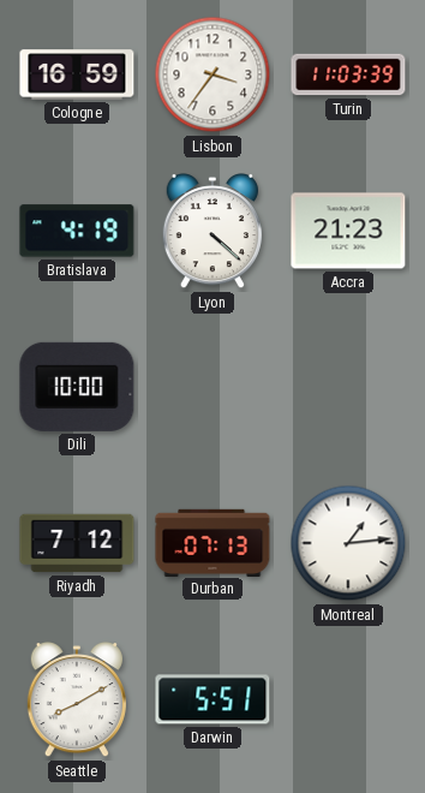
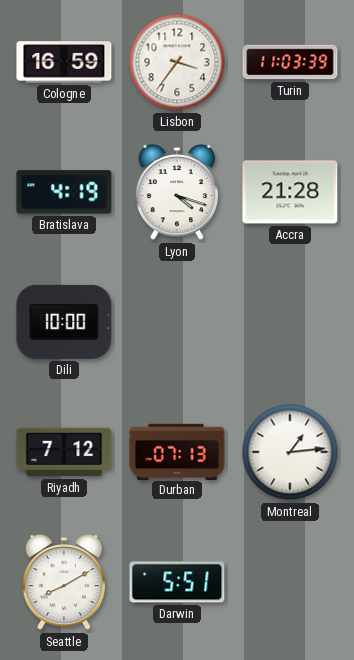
Lyon: 4:22 -> 4:18 (177, 193)
Accra: 21:23 -> 21:28 (290, 192)
